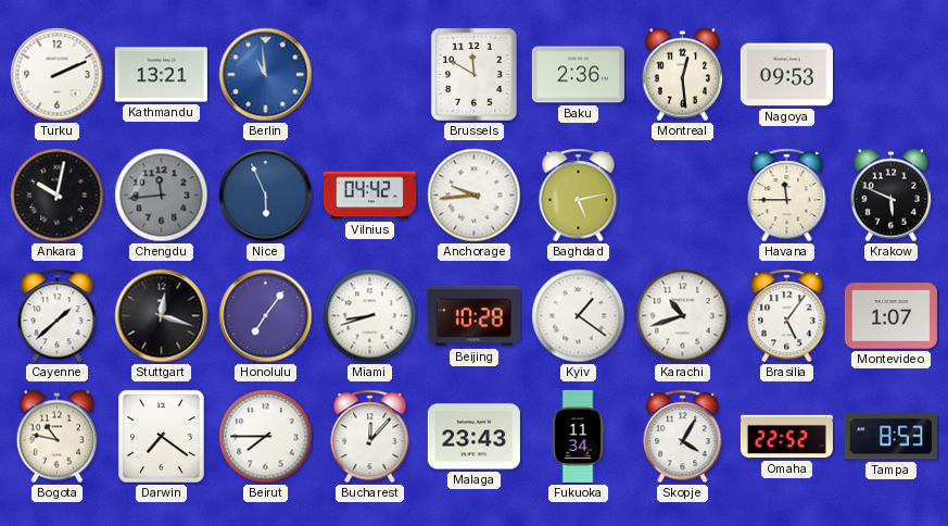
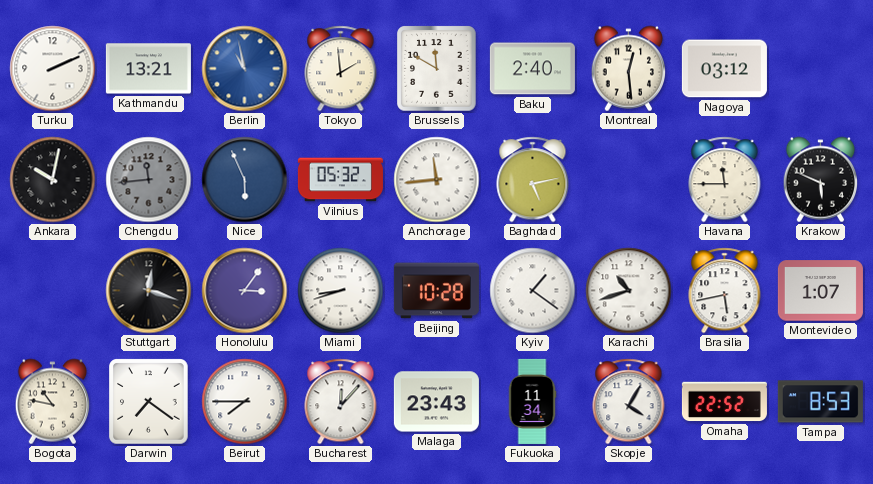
Berlin: 10:59 -> 10:58 (245, 69)
Tokyo: none -> 1:59 (341, 69)
Baku: 2:36 -> 2:40 (532, 69)
Nagoya: 09:53 -> 03:12 (724, 69)
Vilnius: 04:42 -> 05:32 (340, 180)
Anchorage: 9:44 -> 11:44 (437, 180)
Cayenne: 1:38 -> none (58, 316)
Honolulu: 7:06 -> 3:06 (245, 291)
Brasilia: 5:06 -> 5:43 (725, 291)
